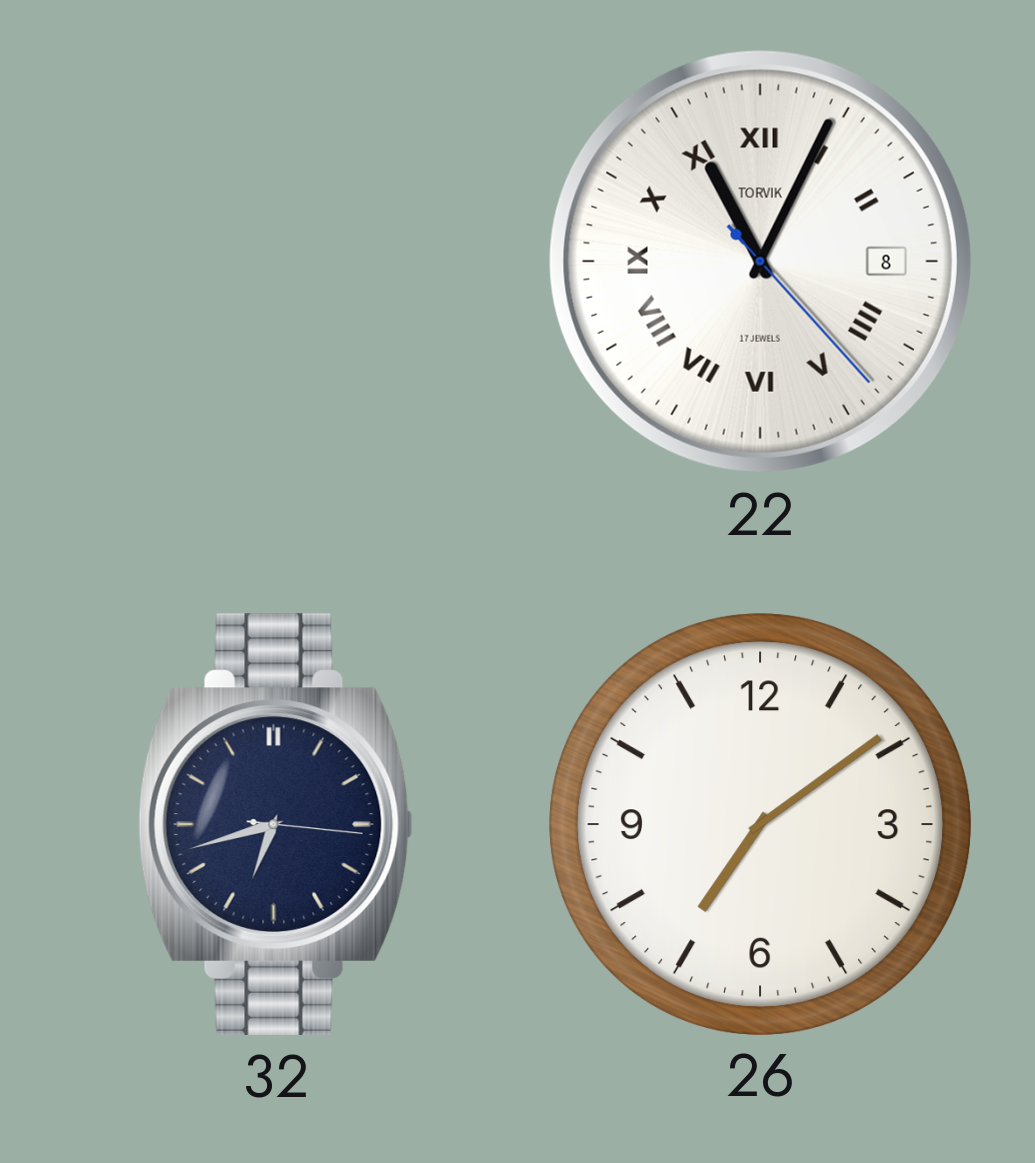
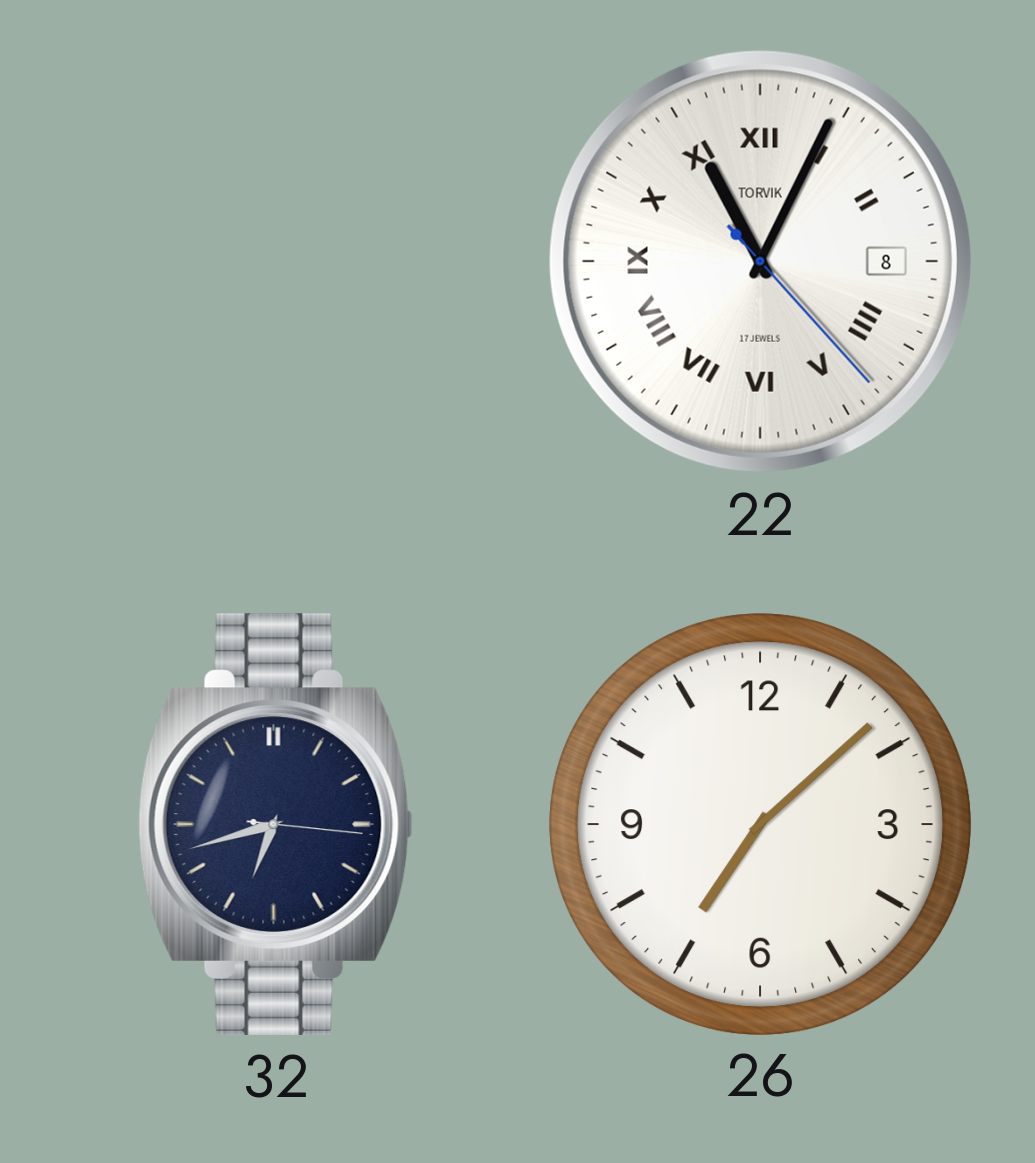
26: 7:09 -> 7:08 (760, 824)
